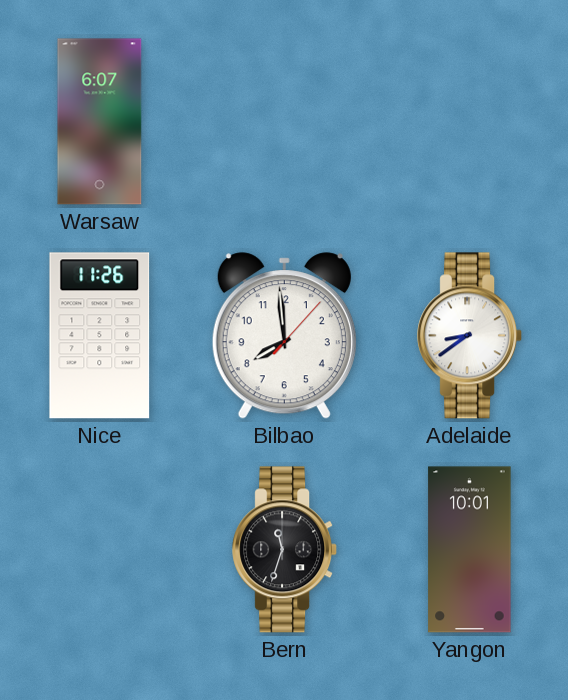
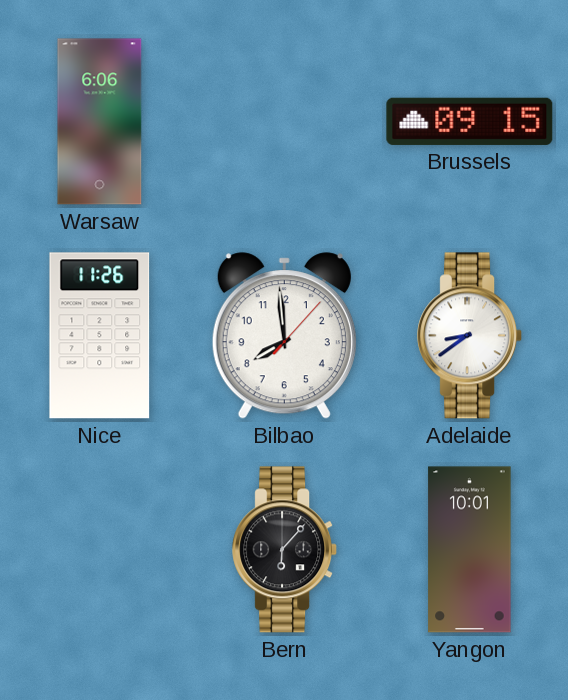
Warsaw: 6:07 -> 6:06 (100, 122)
Brussels: none -> 09:15 (470, 121)
Bern: 11:33 -> 6:07 (285, 550)
